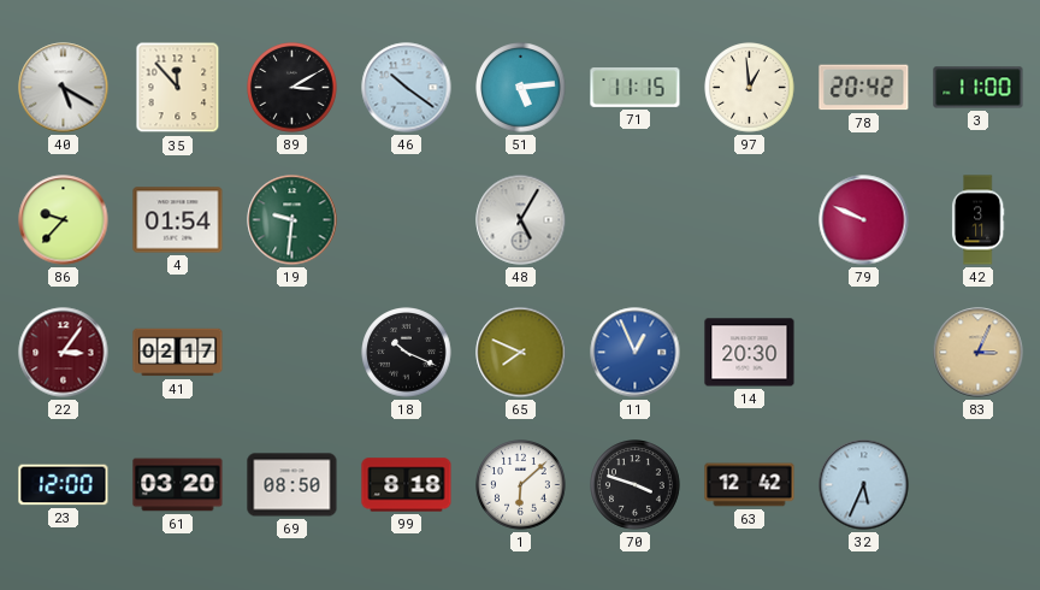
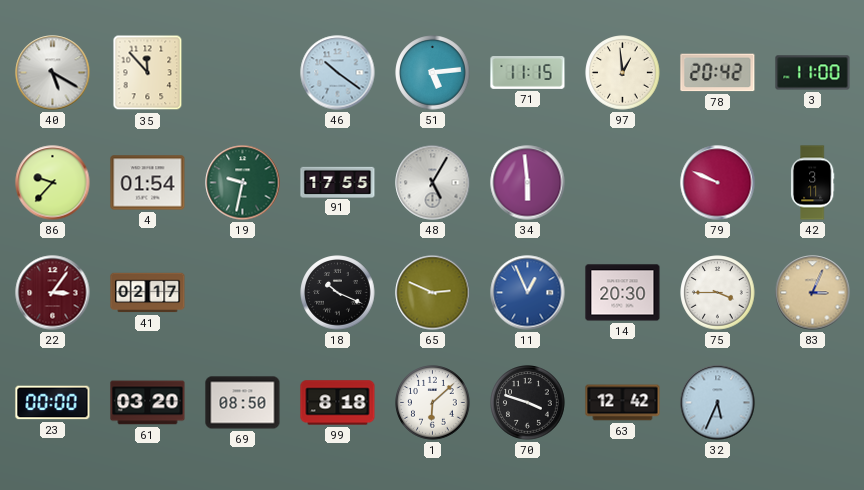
89: 3:10 -> none (292, 88)
19: 9:31 -> 9:32 (243, 183)
91: none -> 17:55 (338, 182)
34: none -> 5:59 (528, 183)
65: 7:49 -> 2:49 (433, 293)
75: none -> 3:45 (718, 293)
23: 12:00 -> 00:00 (53, 403)
